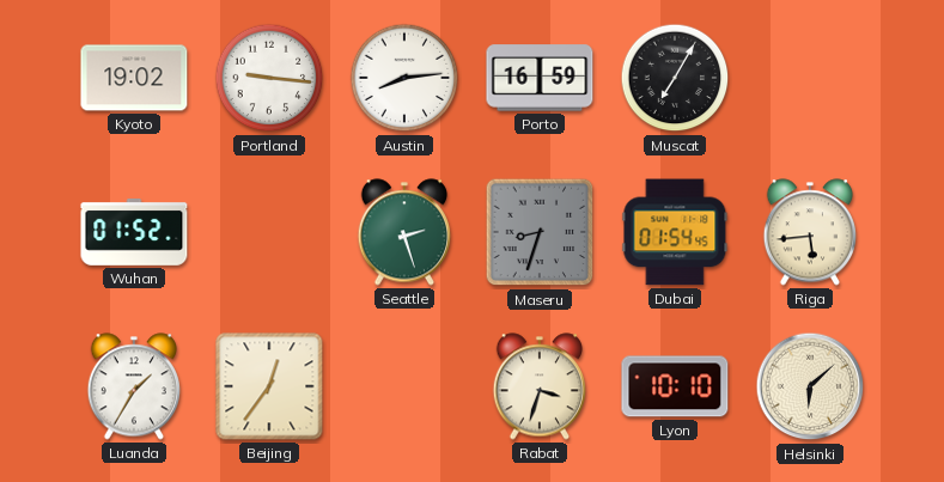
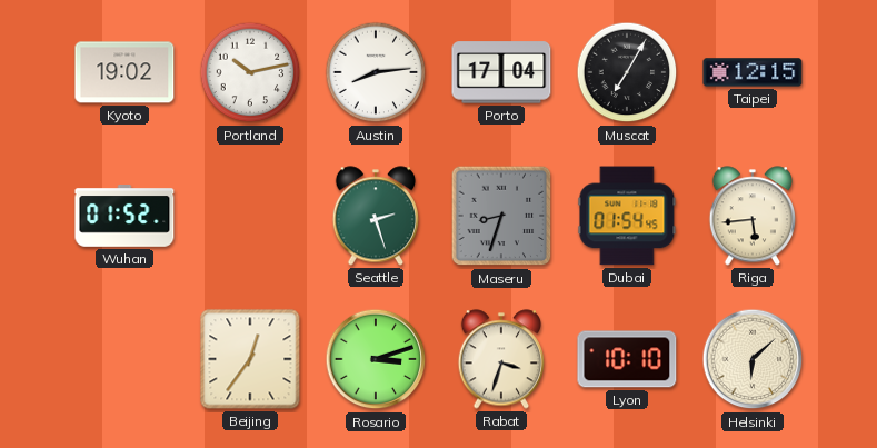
Portland: 9:16 -> 10:13 (250, 72)
Porto: 16:59 -> 17:04 (501, 72)
Taipei: none -> 12:15 (753, 72)
Luanda: 1:35 -> none (133, 386)
Rosario: none -> 3:12 (376, 359)
